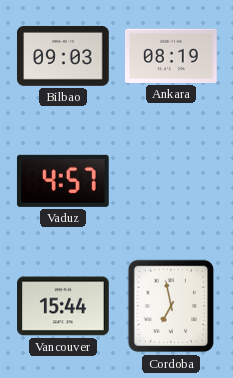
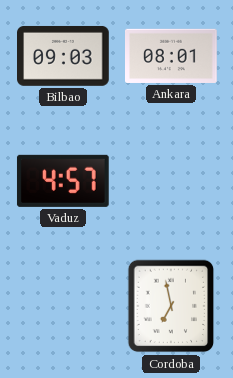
Ankara: 08:19 -> 08:01 (171, 56)
Vancouver: 15:44 -> none (63, 306)
